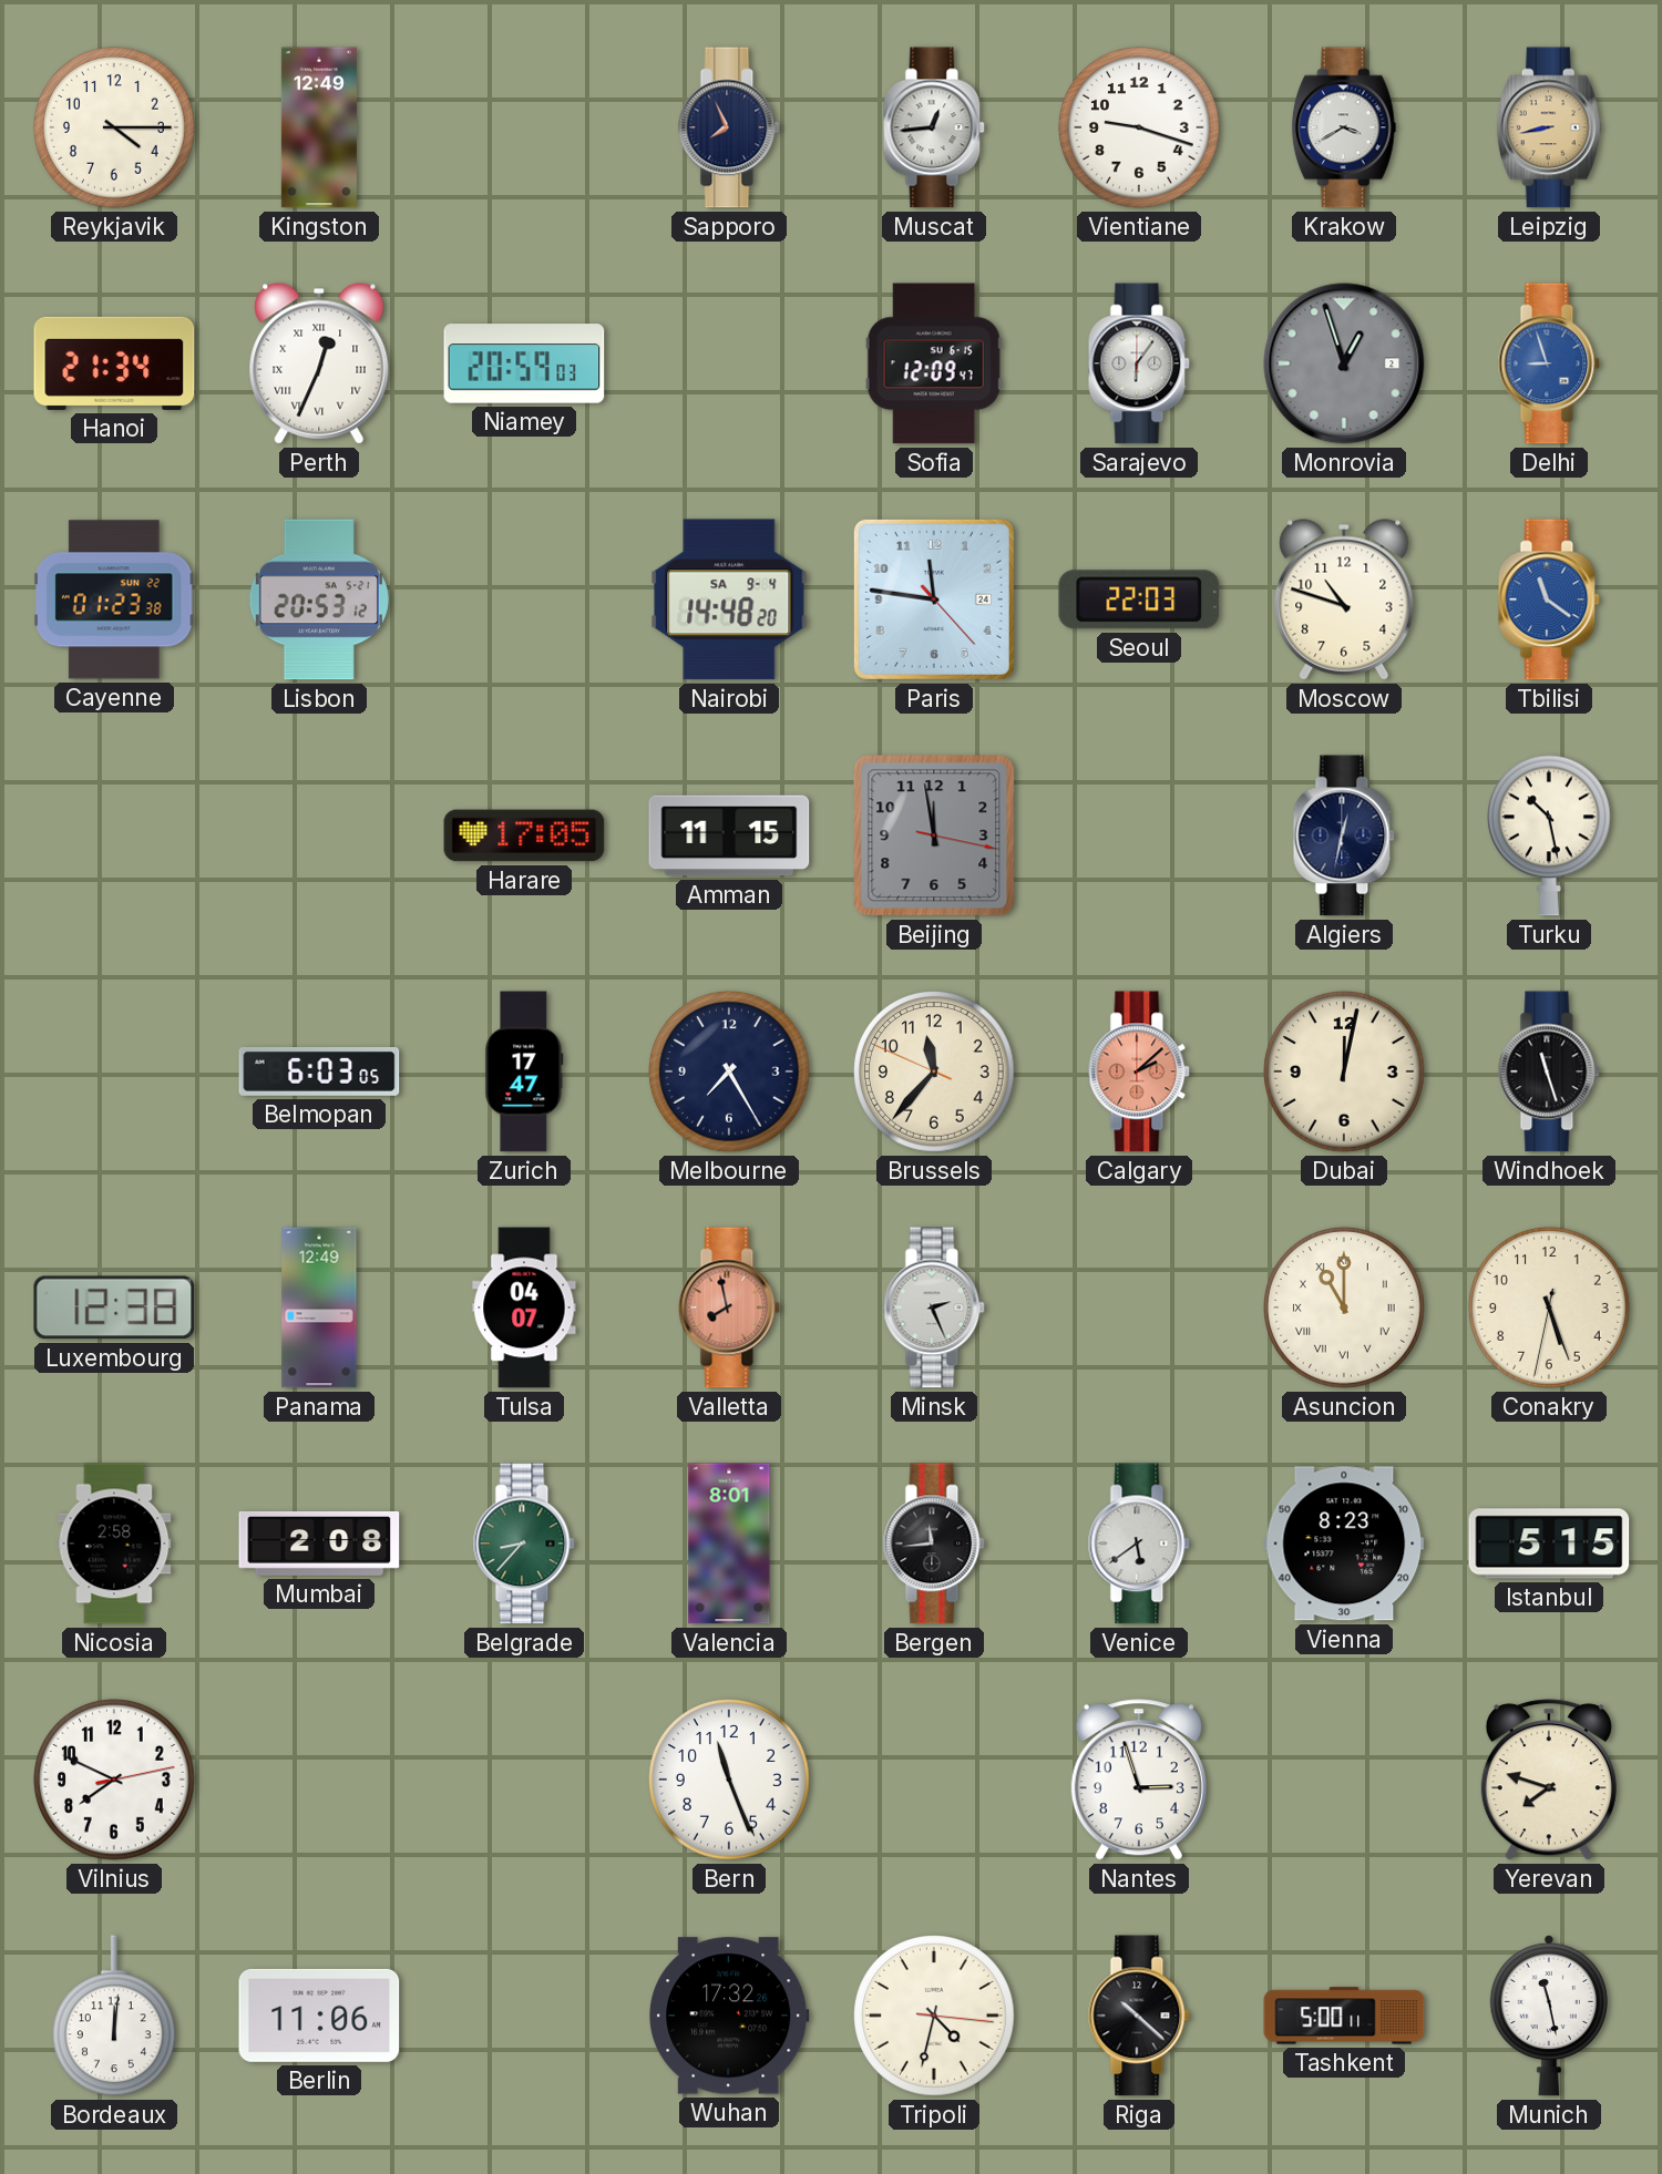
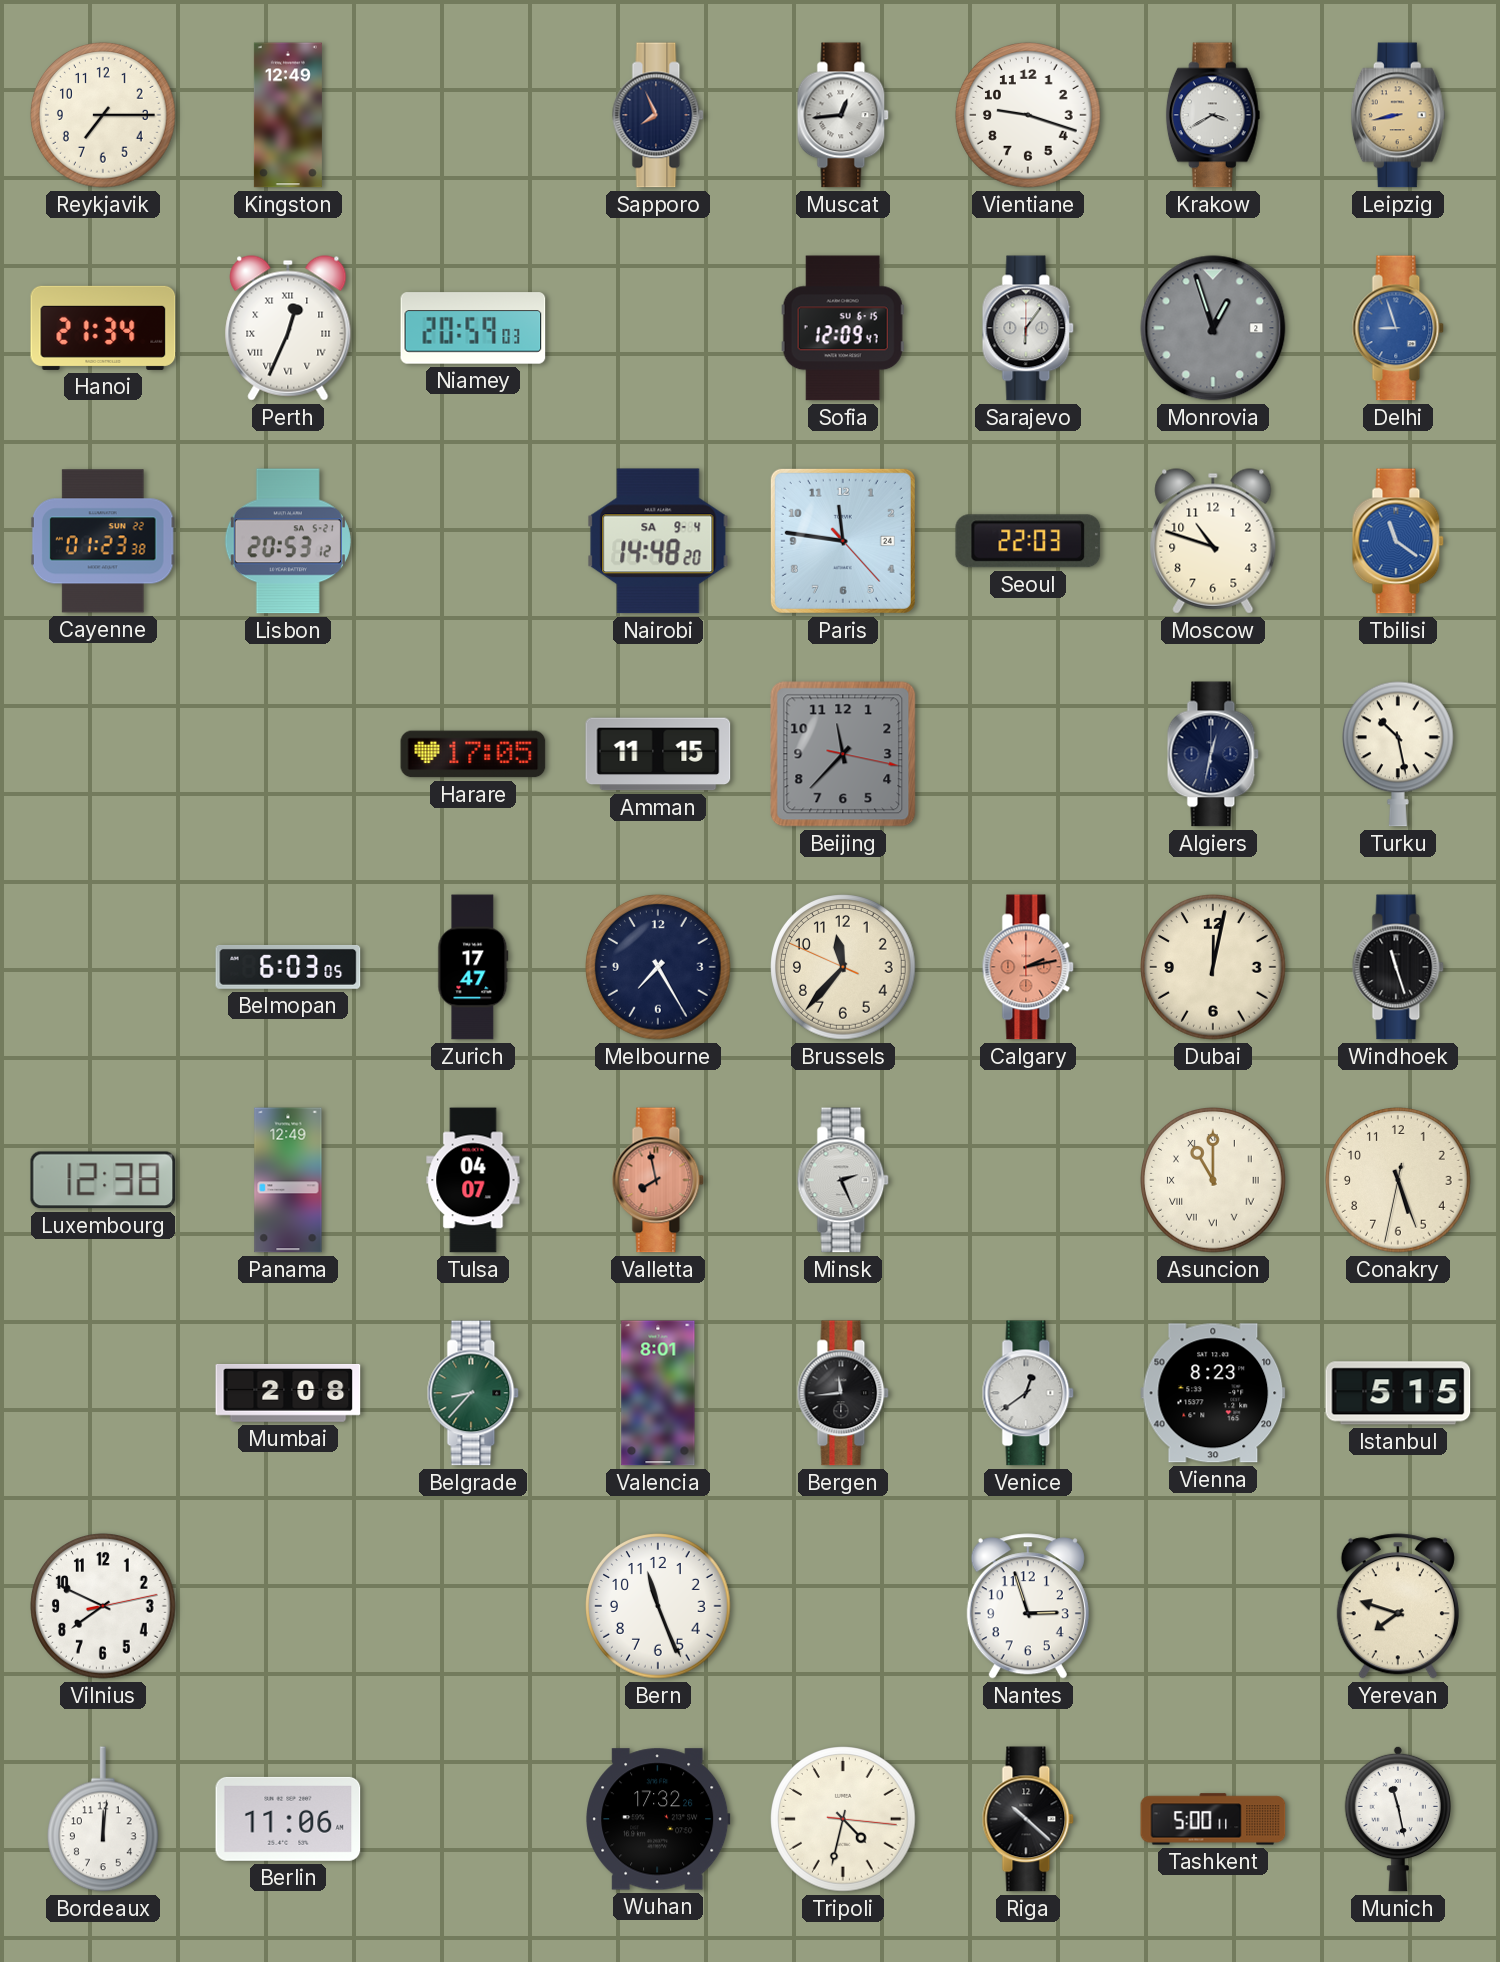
Reykjavik: 4:15 -> 7:15 (103, 115)
Beijing: 11:58 -> 11:37 (843, 754)
Calgary: 2:08 -> 2:13 (1028, 967)
Nicosia: 2:58 -> none (114, 1544)
Venice: 5:39 -> 12:39 (1028, 1393)
